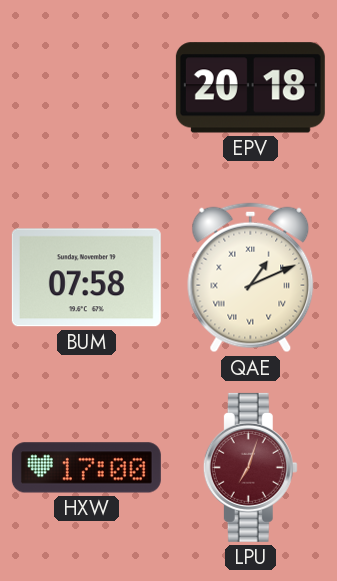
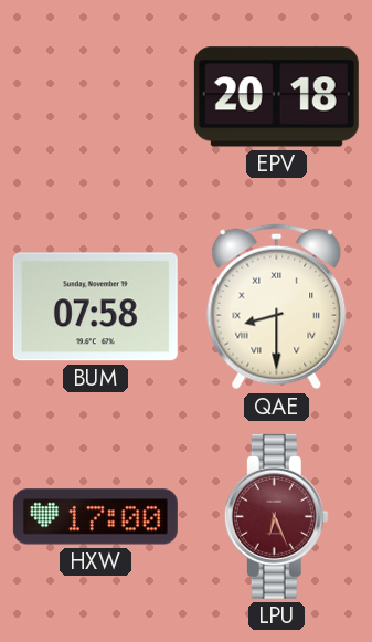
QAE: 1:11 -> 8:30 (277, 307)
LPU: 7:03 -> 6:26 (276, 516)
